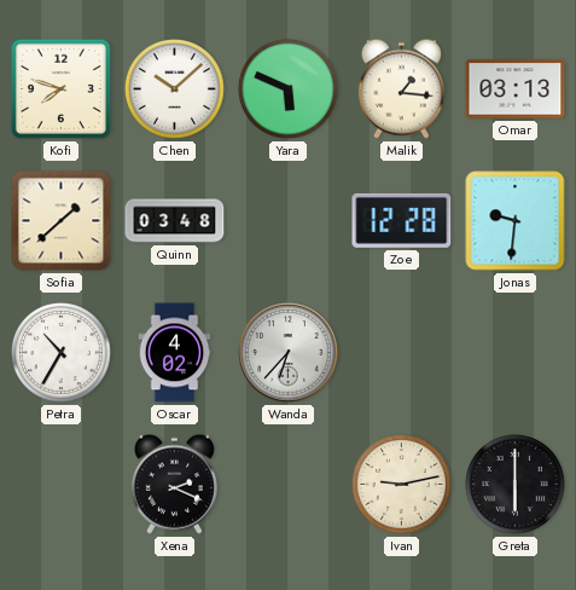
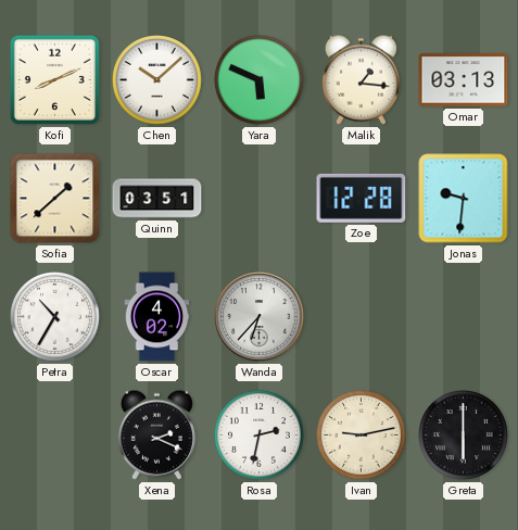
Kofi: 7:48 -> 8:11 (54, 79)
Quinn: 03:48 -> 03:51 (157, 199)
Rosa: none -> 2:32 (260, 436)
